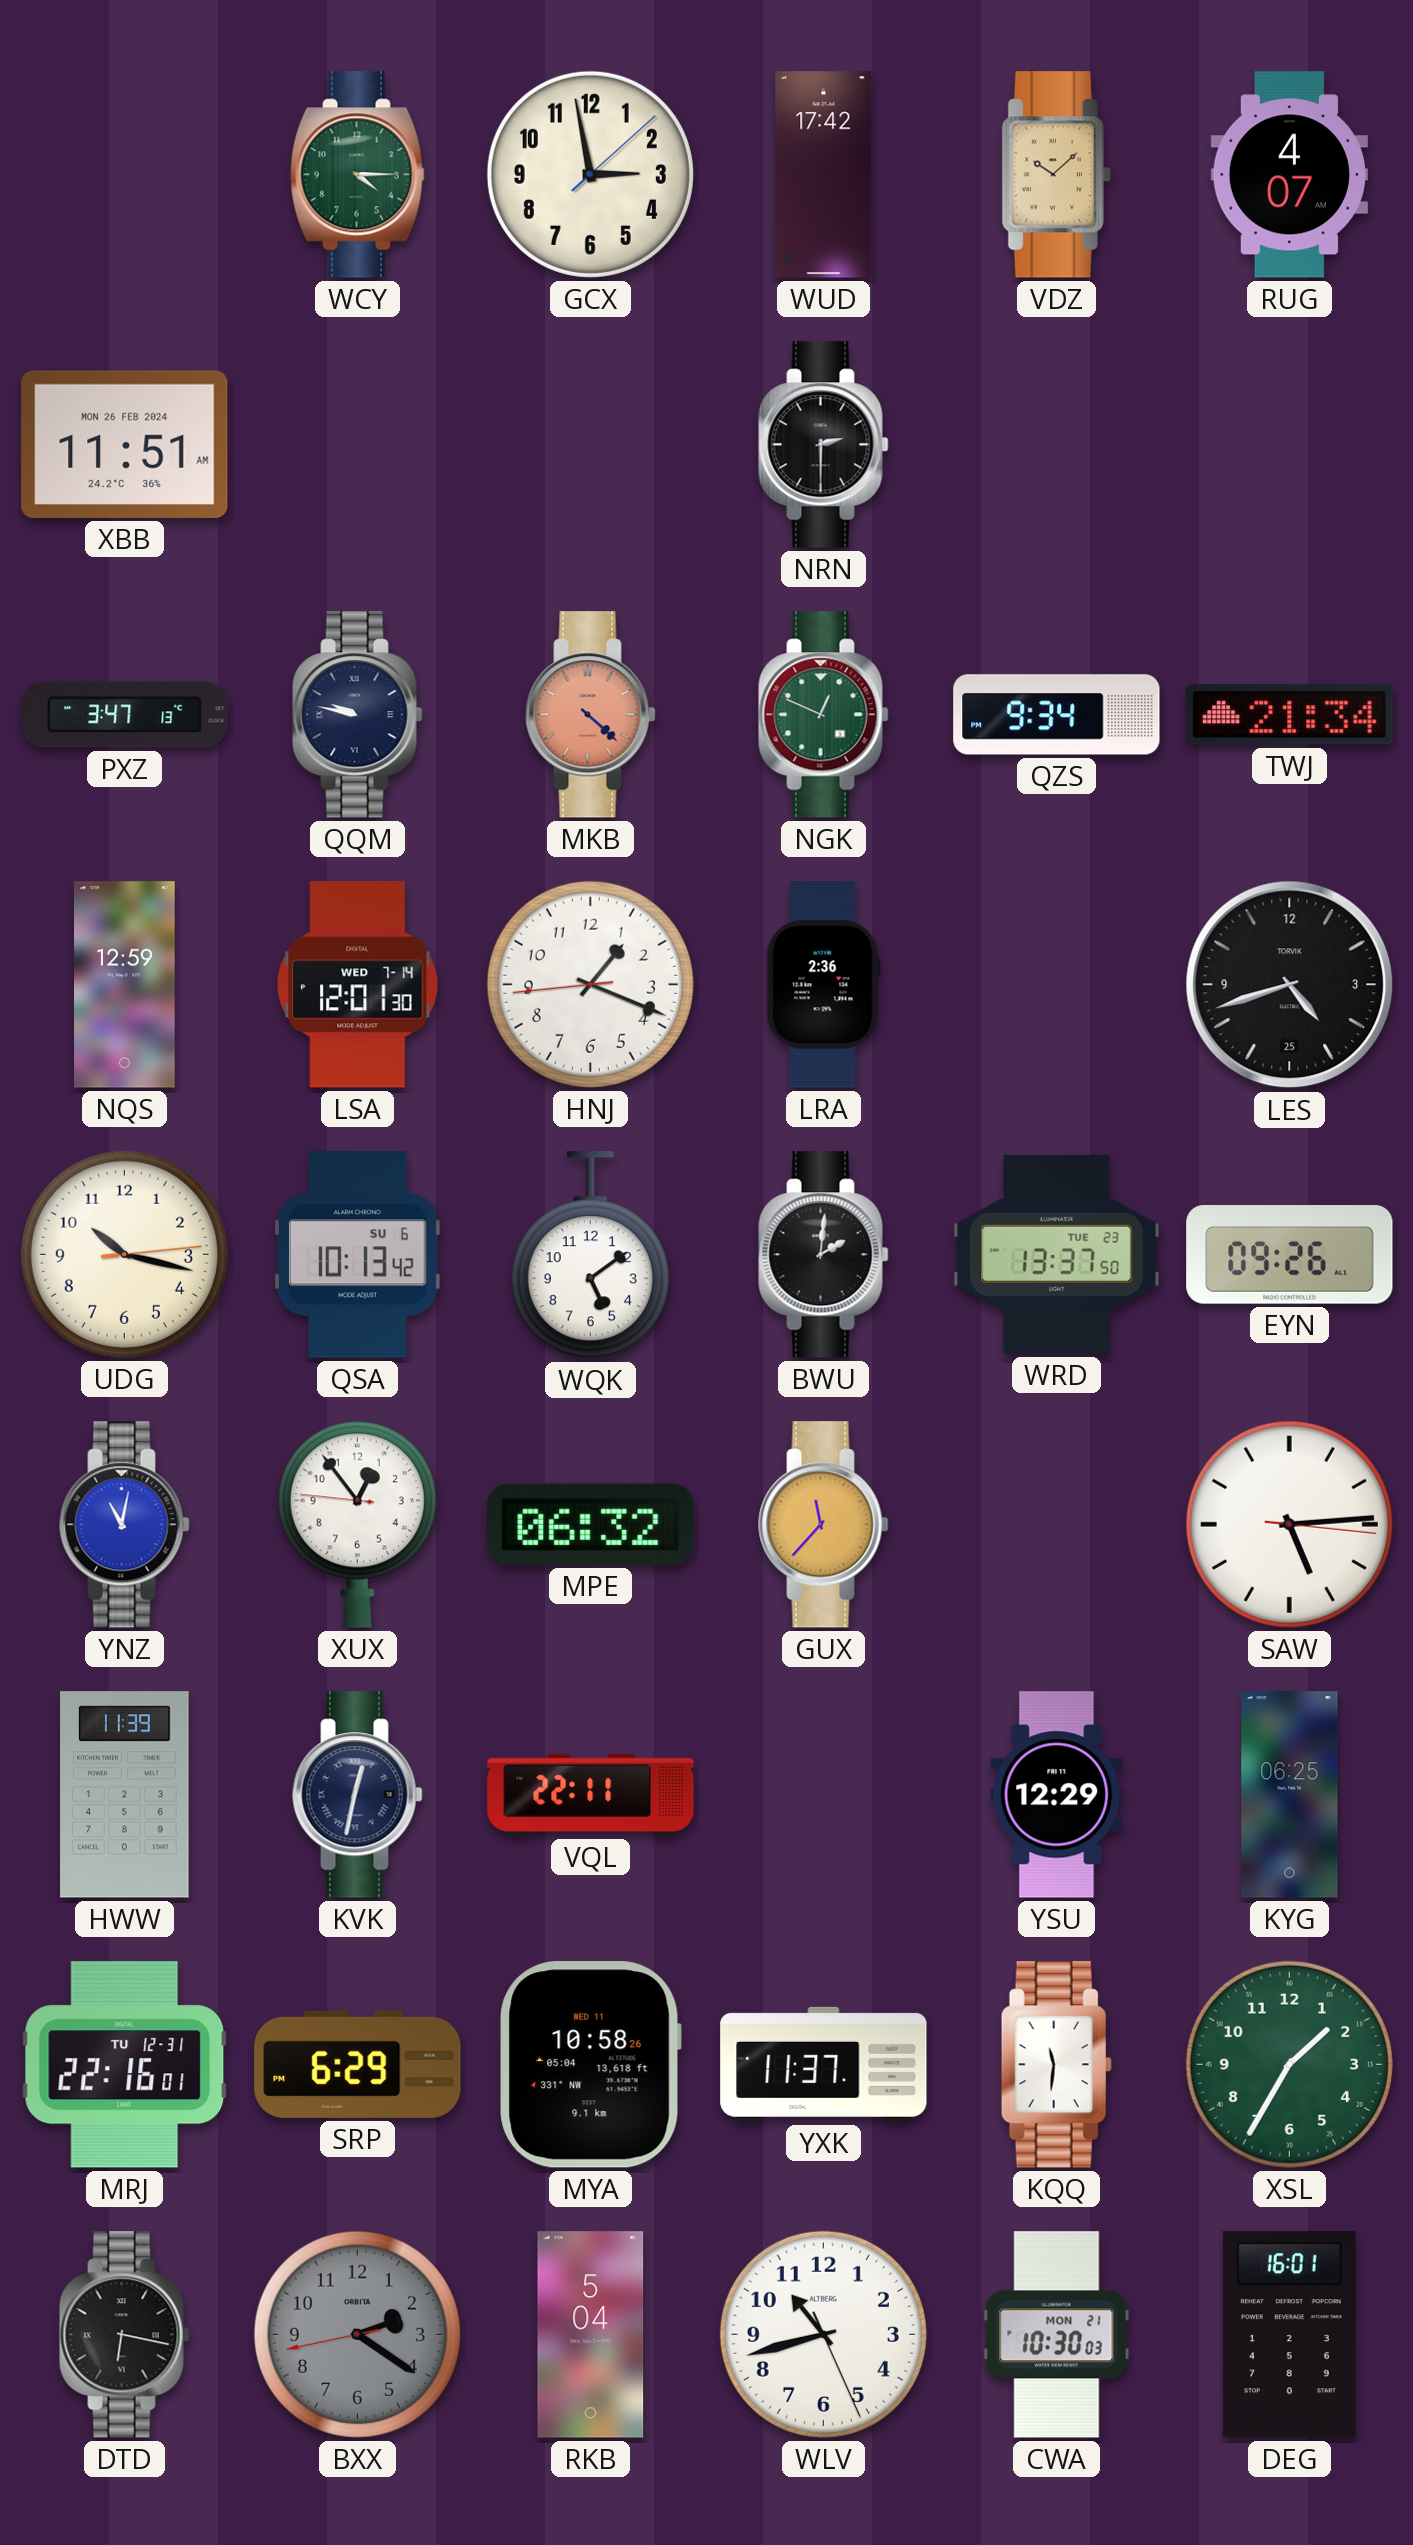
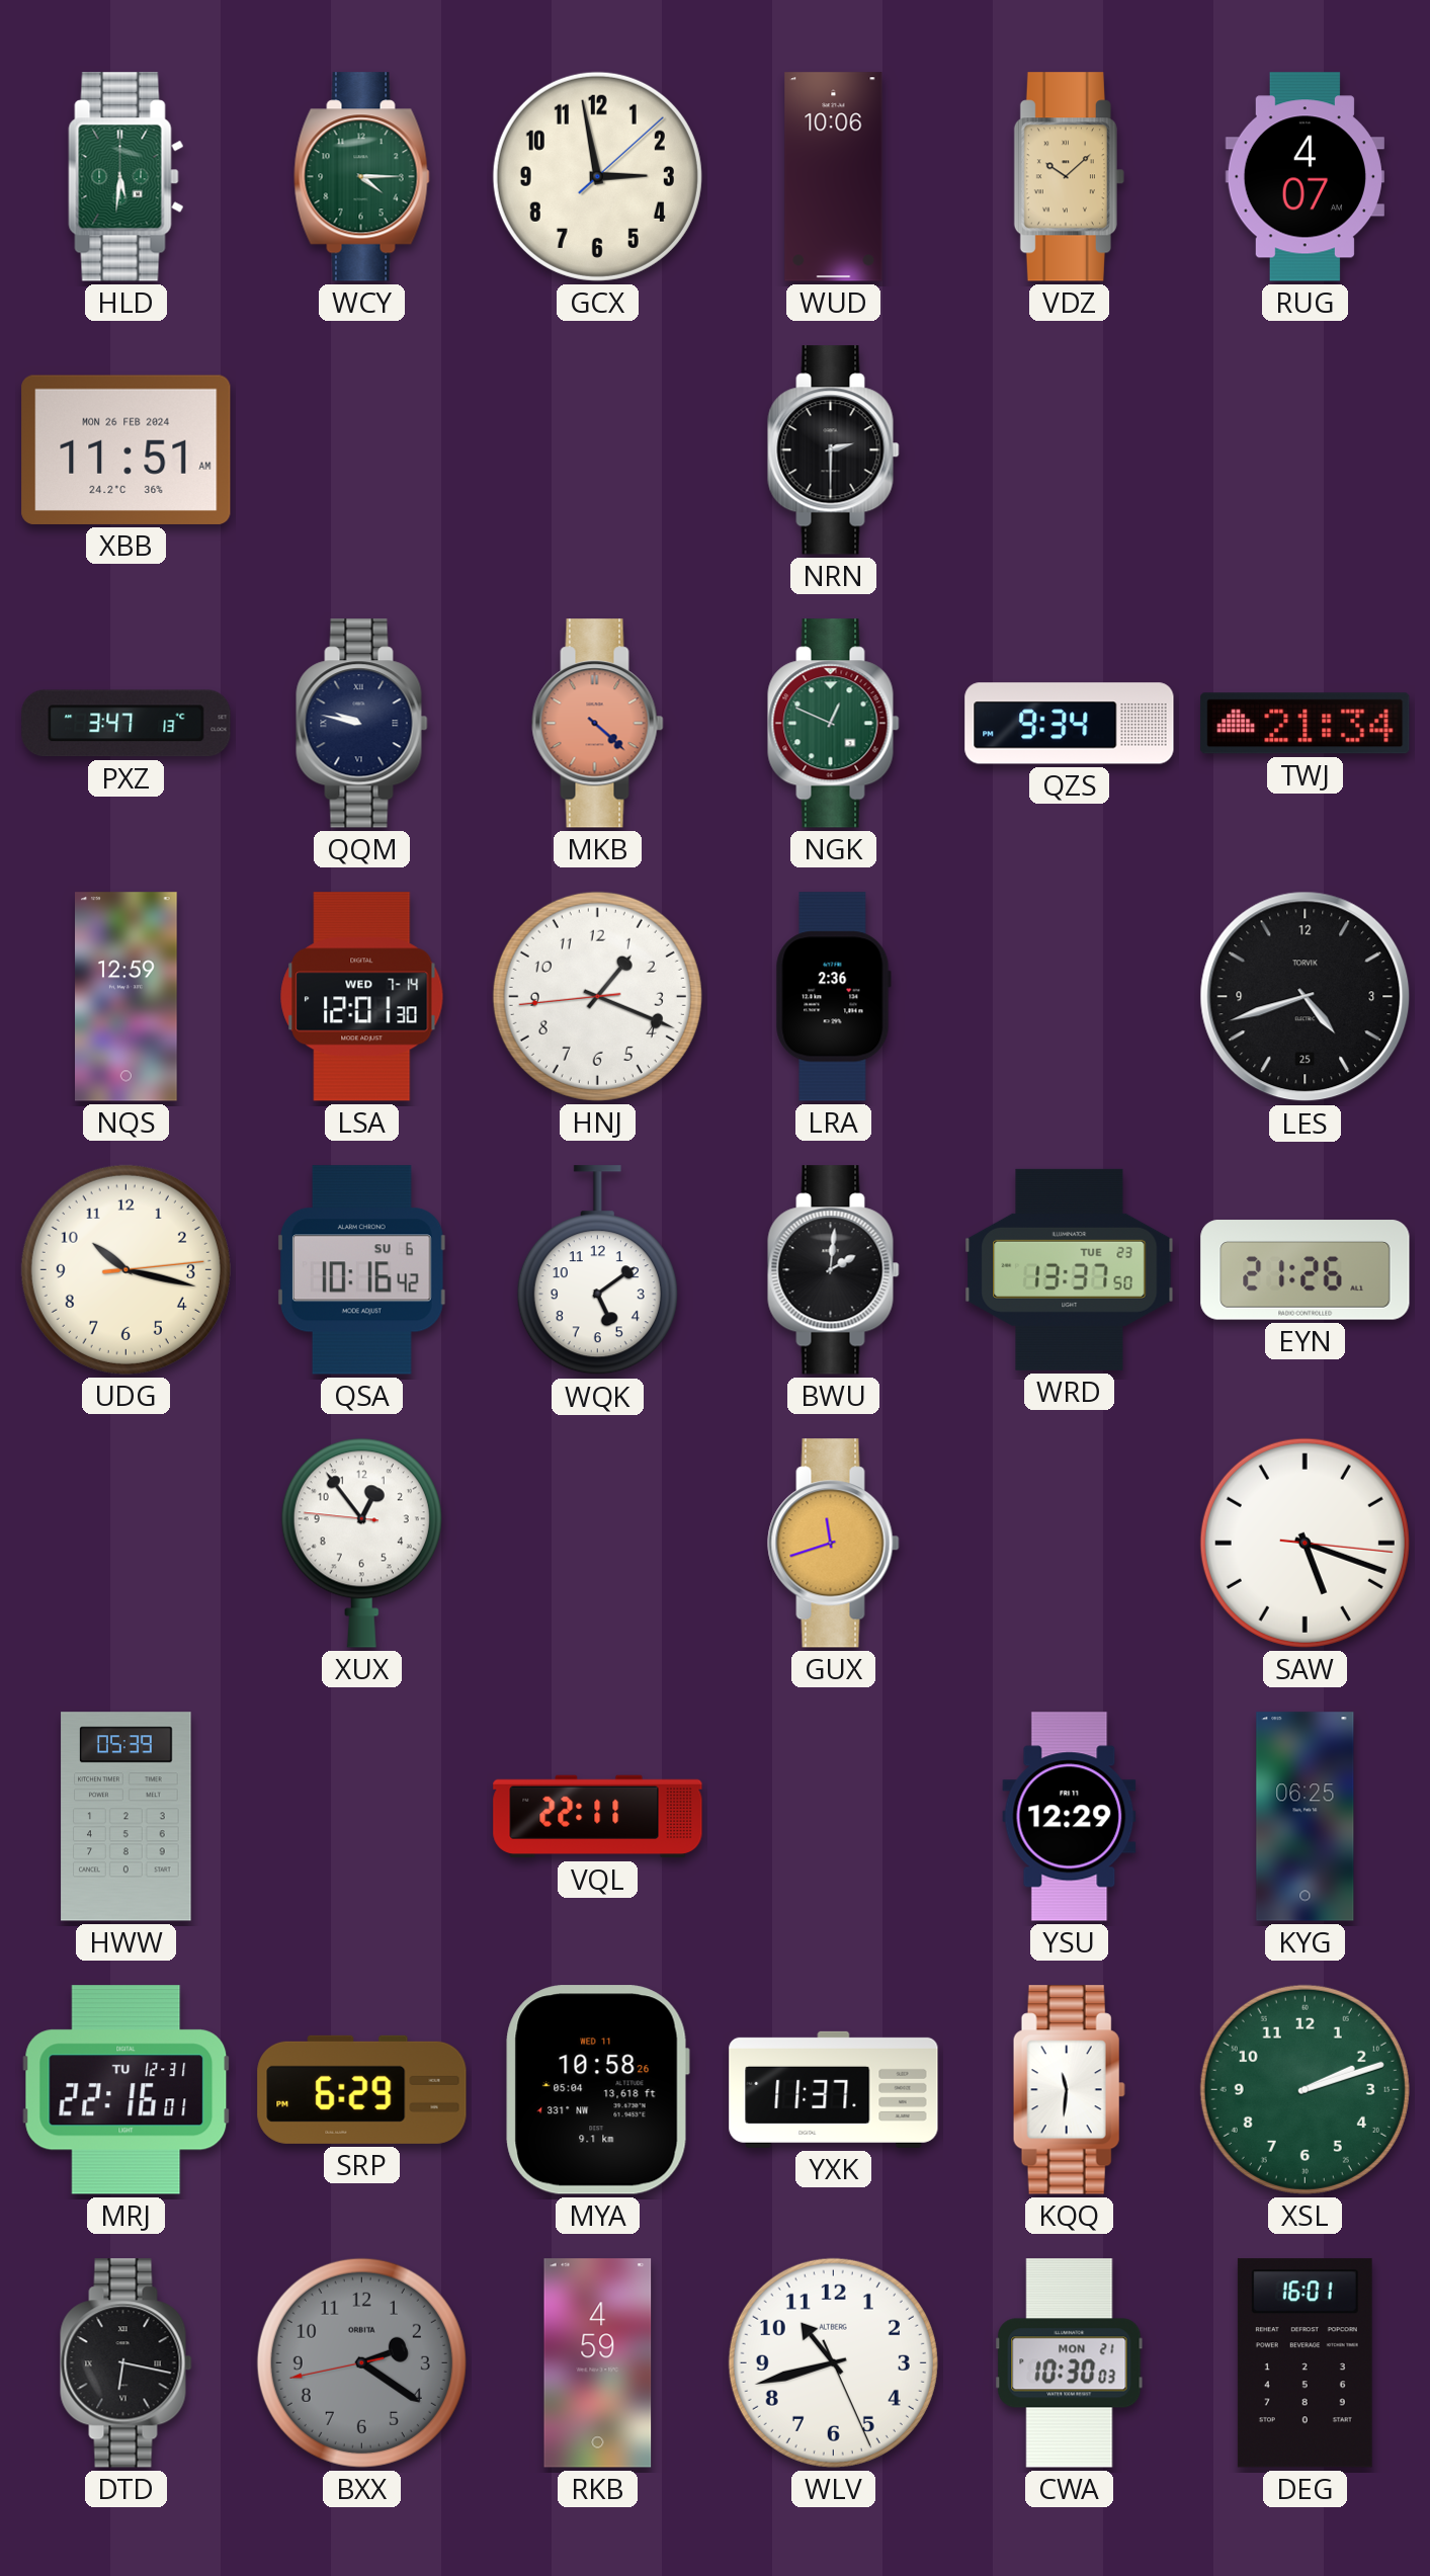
HLD: none -> 5:31 (127, 177)
WUD: 17:42 -> 10:06 (834, 177)
QSA: 10:13 -> 10:16 (361, 1270)
EYN: 09:26 -> 21:26 (1306, 1270)
YNZ: 11:02 -> none (125, 1525)
MPE: 06:32 -> none (591, 1524)
GUX: 11:37 -> 11:42 (834, 1544)
SAW: 5:14 -> 5:18 (1305, 1543)
HWW: 11:39 -> 05:39 (127, 1817)
KVK: 12:32 -> none (358, 1795)
XSL: 1:35 -> 2:12 (1305, 2089)
RKB: 5:04 -> 4:59 (598, 2363)
